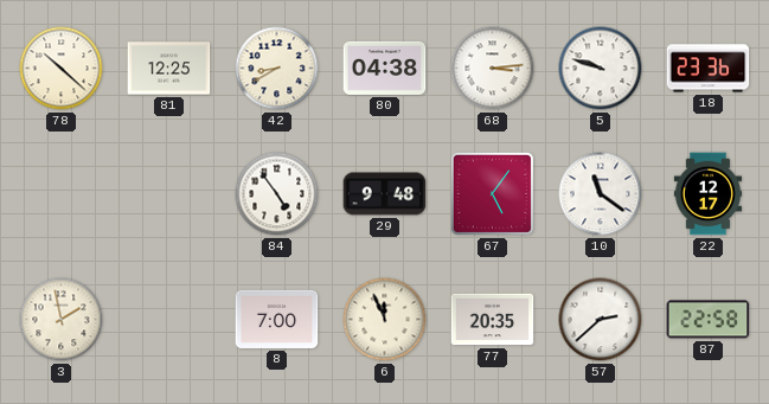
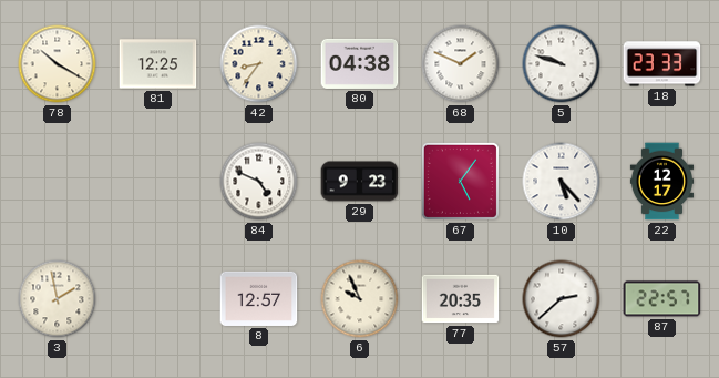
78: 10:22 -> 10:20 (58, 64)
42: 8:40 -> 8:36 (259, 64)
68: 3:14 -> 1:49 (461, 64)
18: 23:36 -> 23:33 (662, 64)
84: 4:54 -> 4:49 (259, 182)
29: 9:48 -> 9:23 (360, 182)
10: 11:21 -> 5:23 (562, 182)
8: 7:00 -> 12:57 (259, 298)
6: 11:56 -> 9:56 (360, 299)
87: 22:58 -> 22:57 (662, 299)
